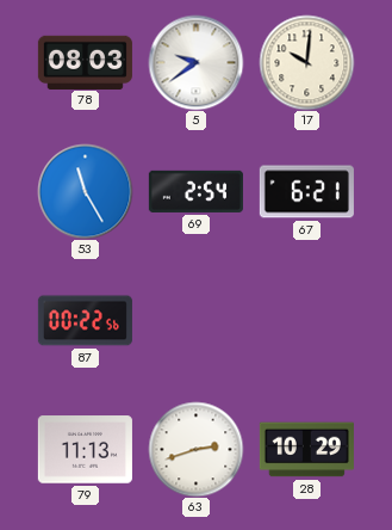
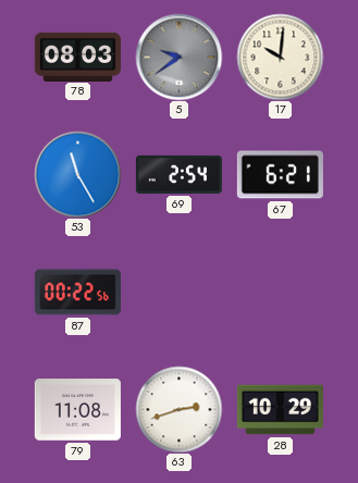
5 dial: white -> grey (178, 57)
79: 11:13 -> 11:08 (77, 410)
